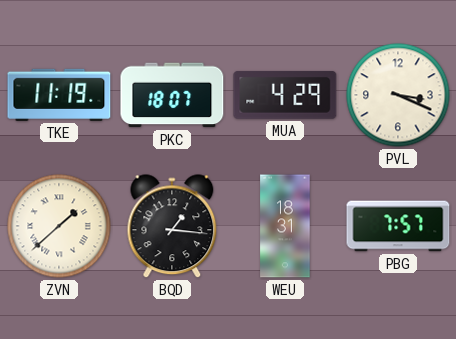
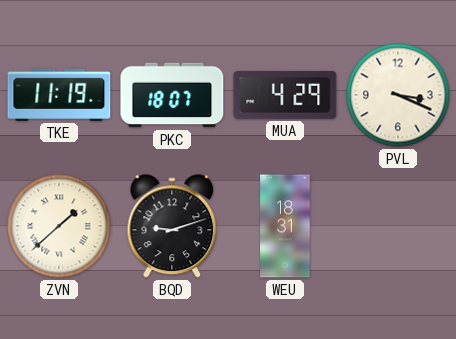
BQD: 1:16 -> 9:12 (172, 227)
PBG: 7:57 -> none (398, 226)
